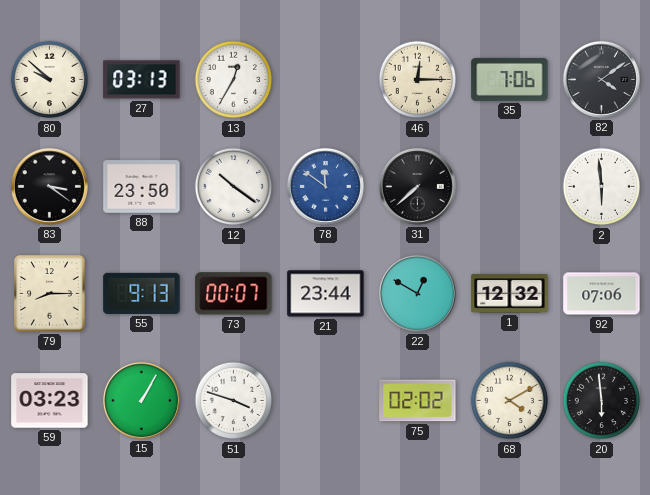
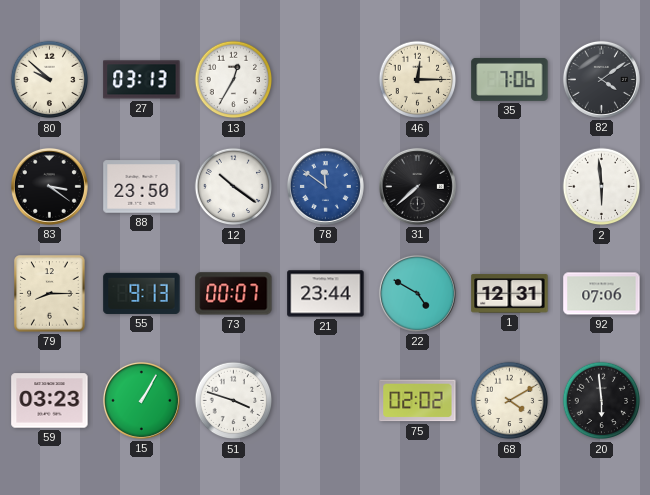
22: 12:50 -> 4:50 (417, 293)
1: 12:32 -> 12:31 (510, 294)
